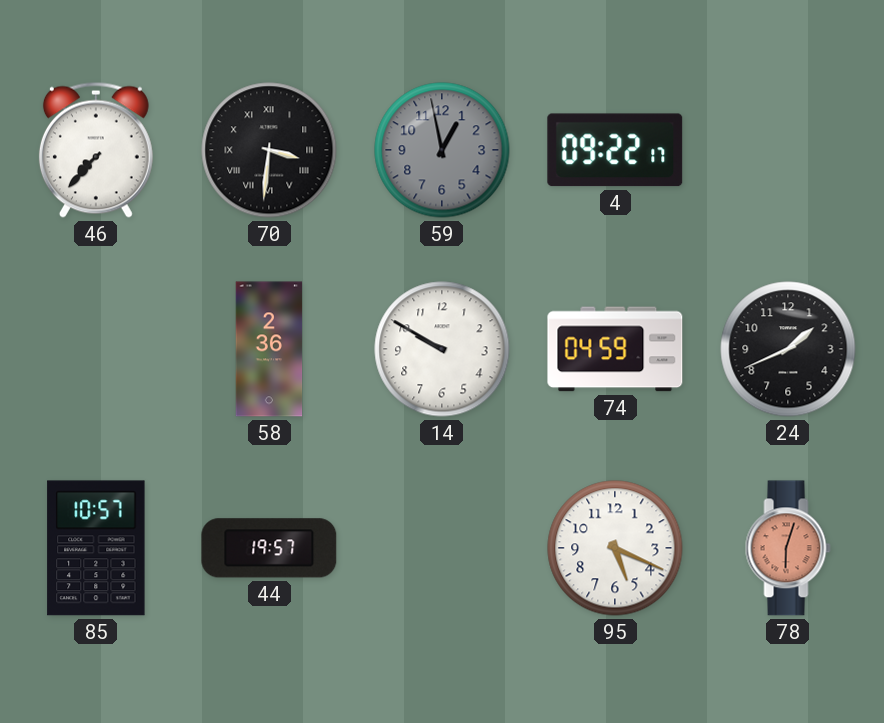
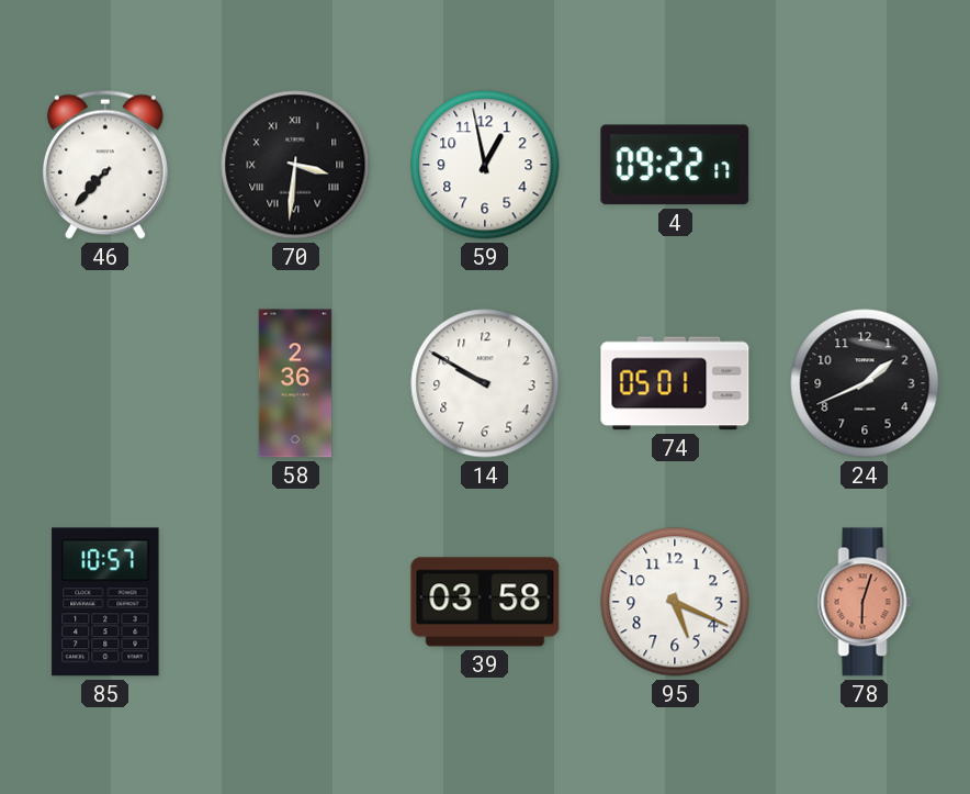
59 dial: grey -> white (485, 165)
74: 04:59 -> 05:01 (675, 383)
44: 19:57 -> none (269, 548)
39: none -> 03:58 (485, 602)
